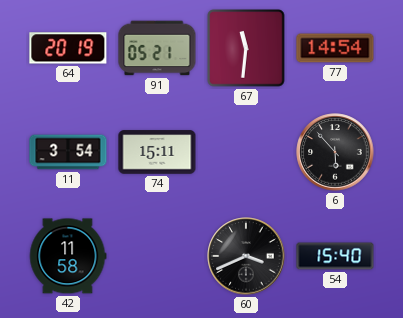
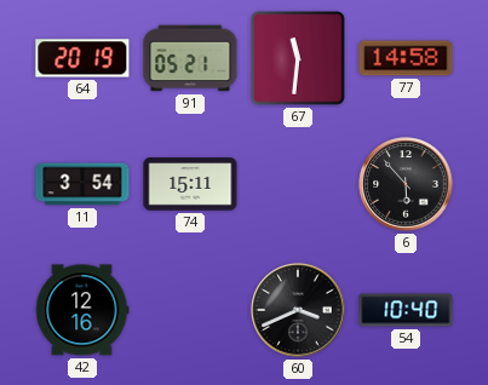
77: 14:54 -> 14:58 (406, 58)
42: 11:58 -> 12:16 (82, 310)
54: 15:40 -> 10:40 (406, 310)
